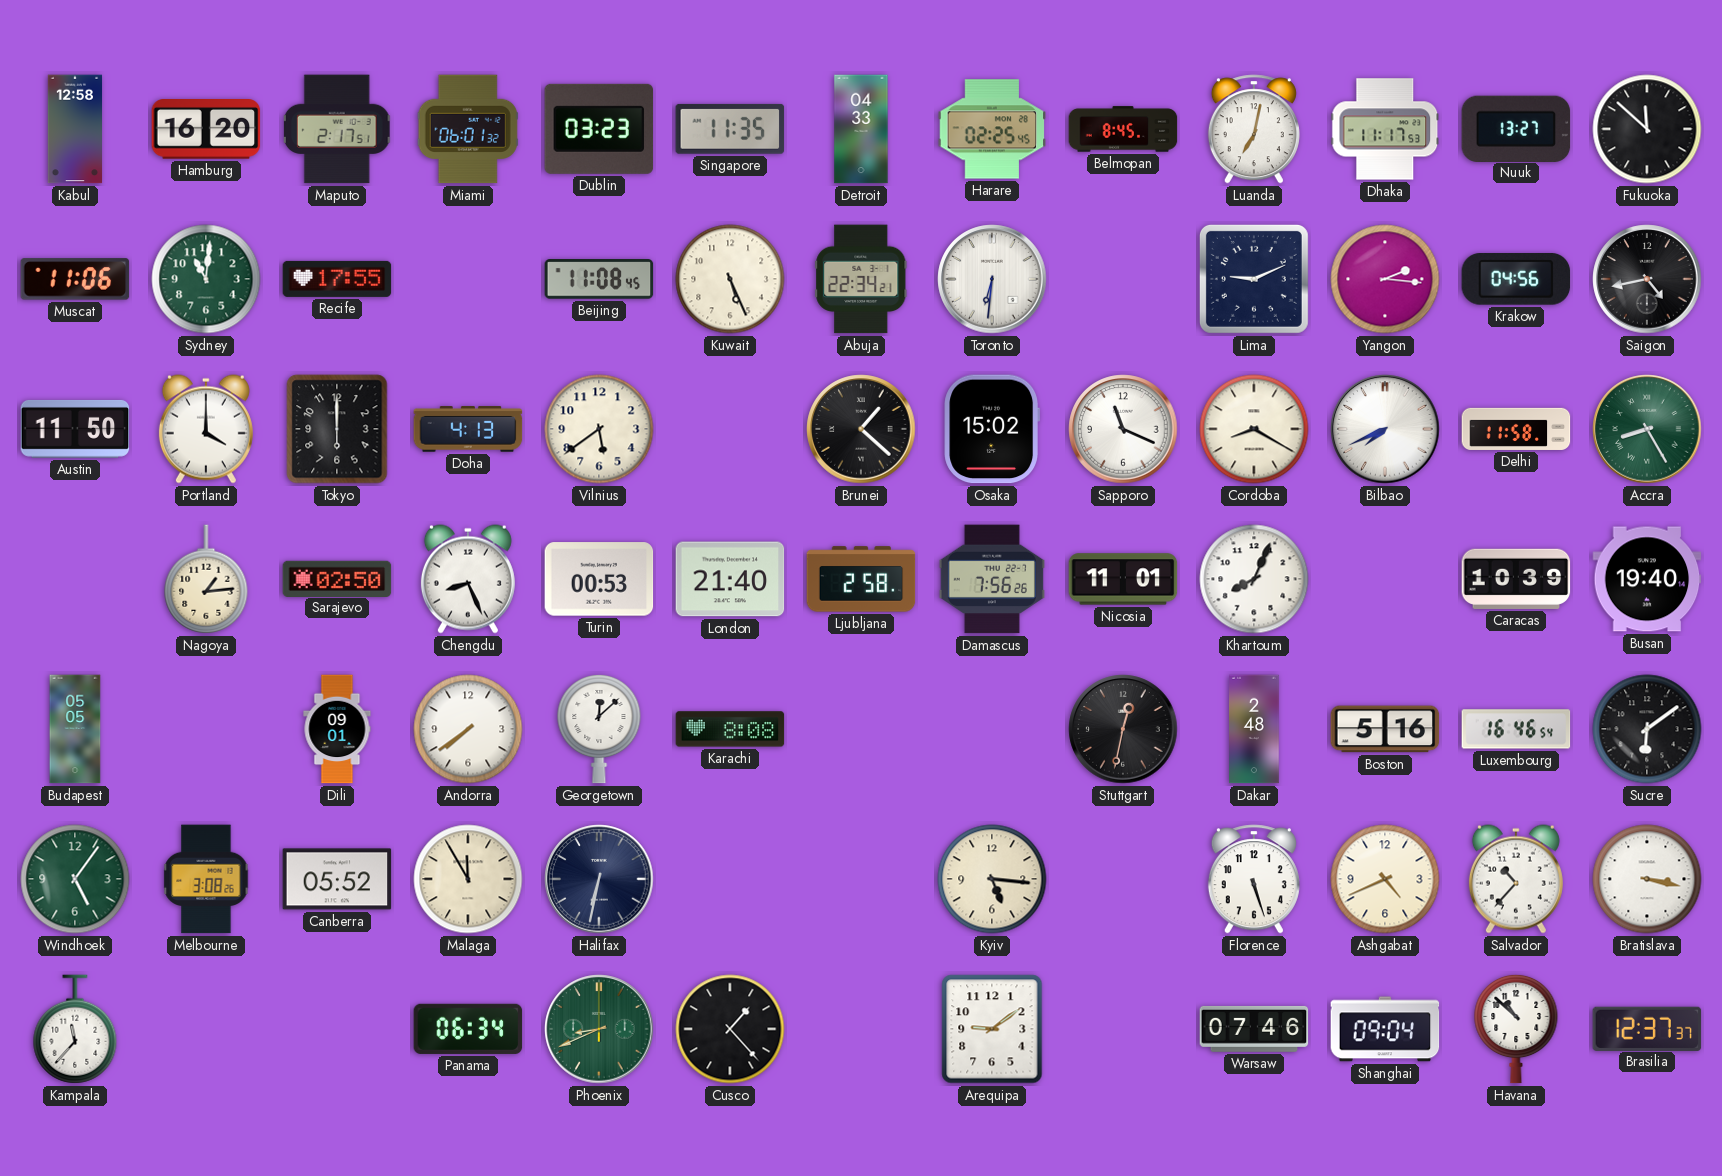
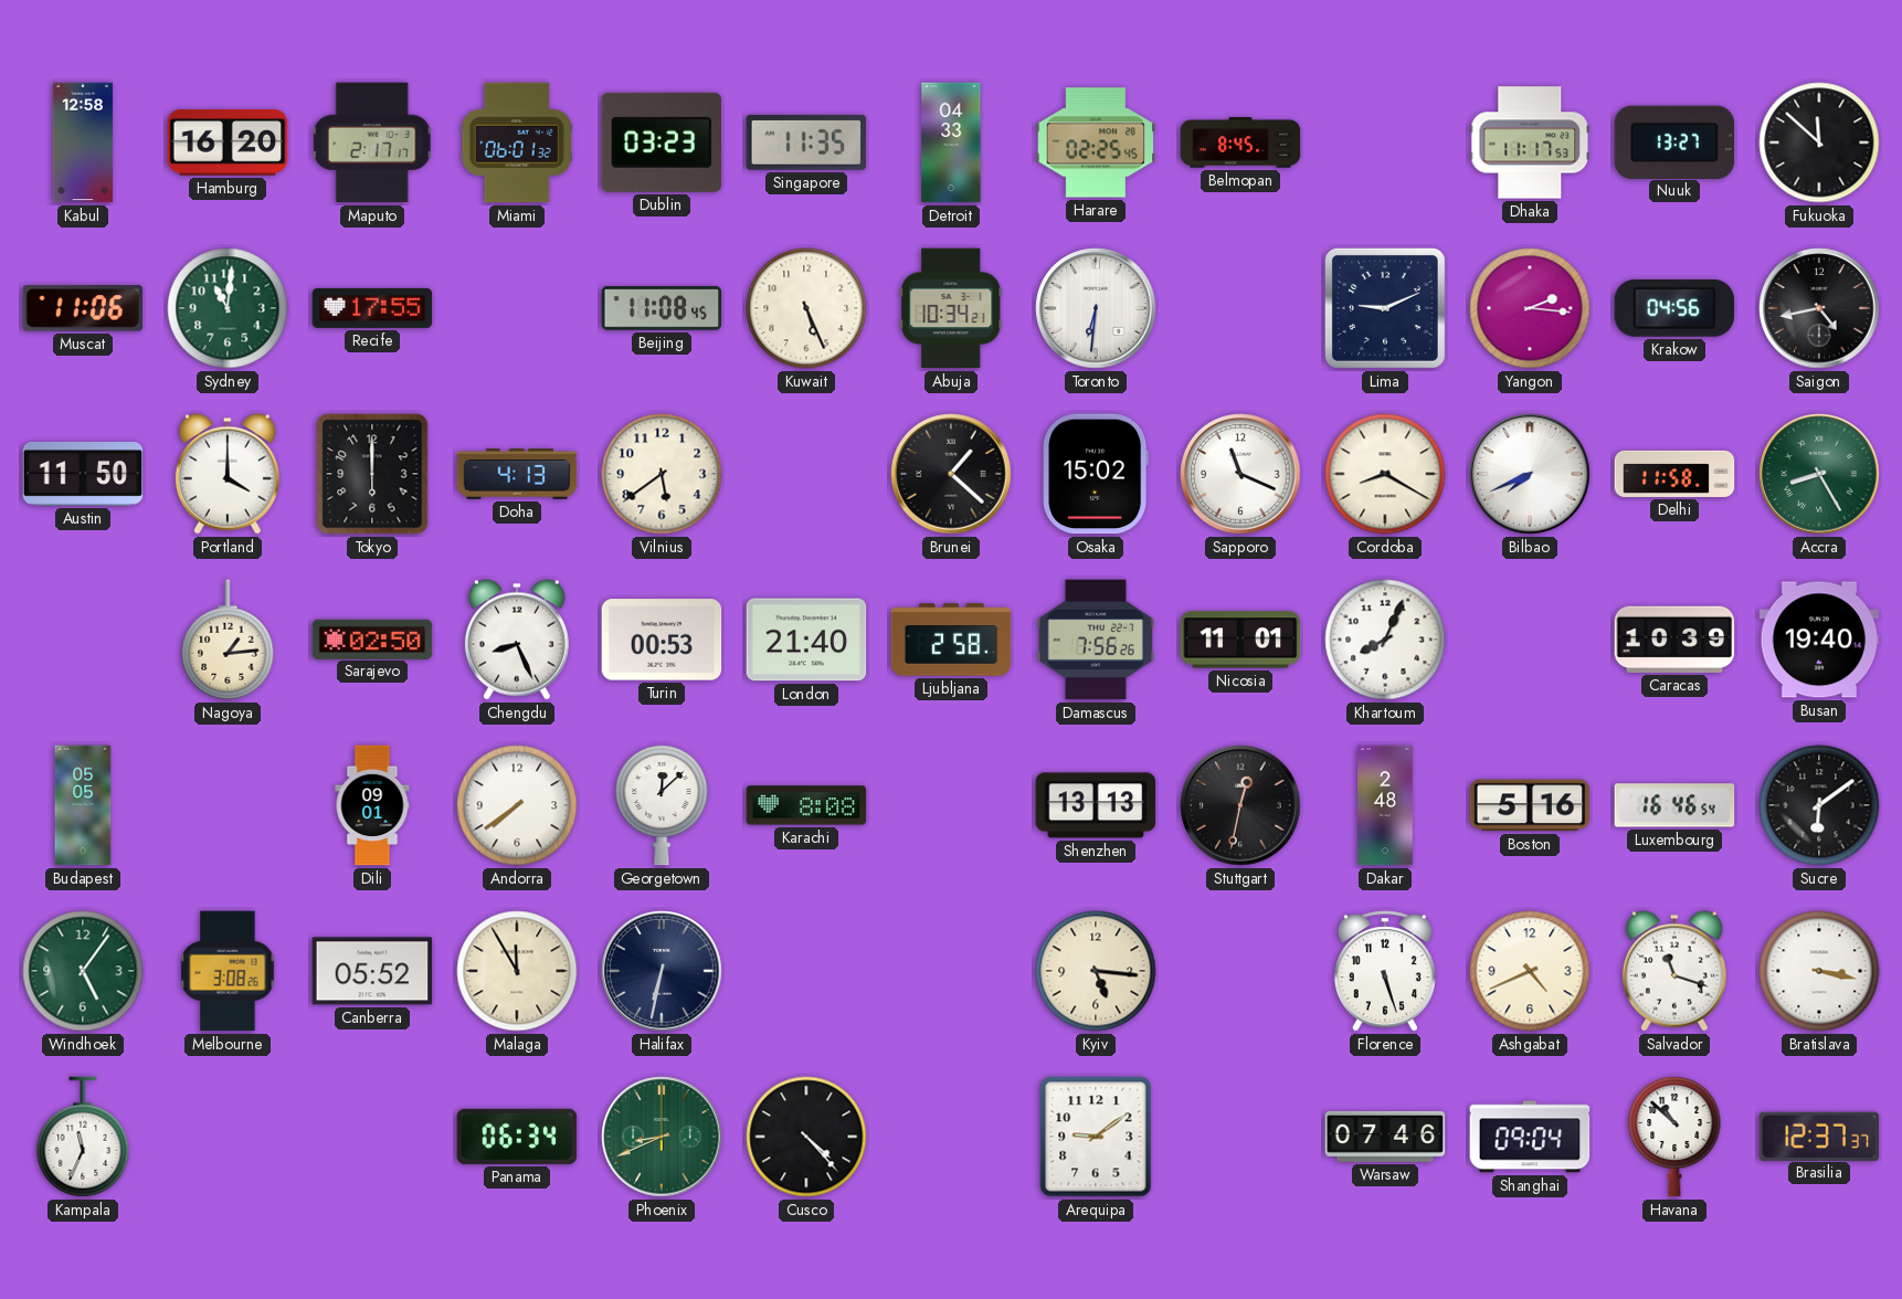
Maputo: 2:17:51 -> 2:17:17 (372, 142)
Luanda: 7:02 -> none (1254, 129)
Abuja: 22:34 -> 10:34 (951, 308)
Shenzhen: none -> 13:13 (1096, 805)
Salvador: 10:37 -> 11:18 (1674, 971)
Kampala: 11:37 -> 11:34 (83, 1137)
Cusco: 1:23 -> 4:23 (806, 1137)
